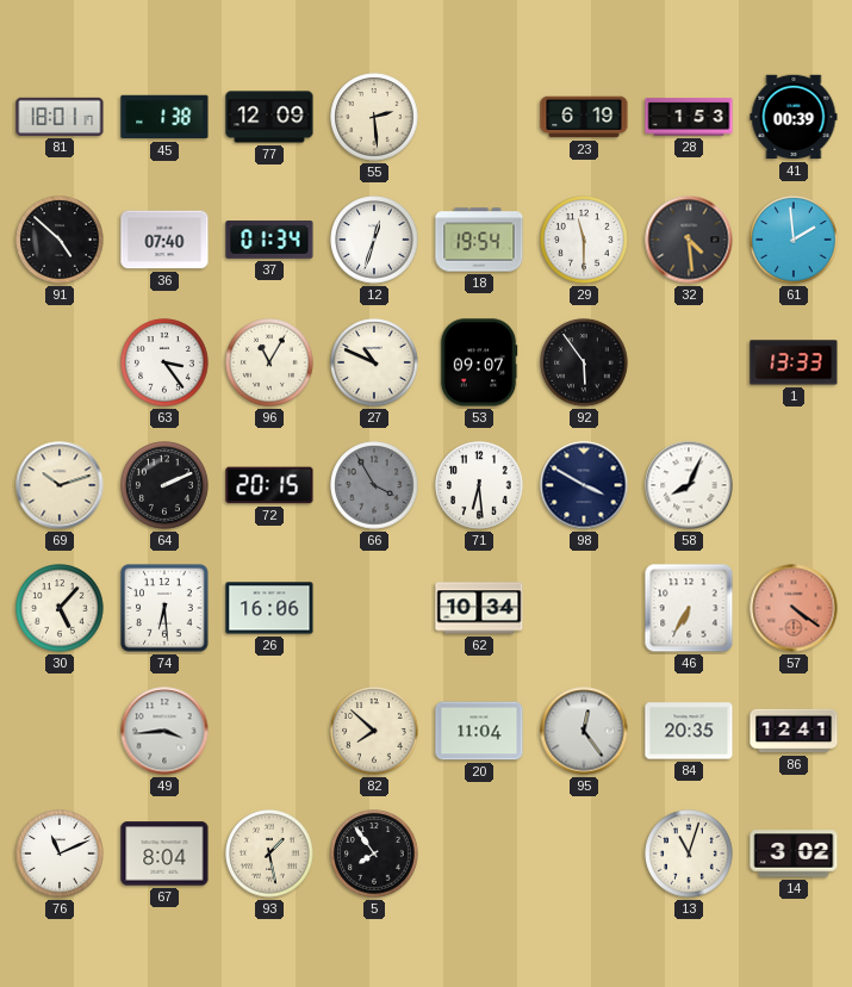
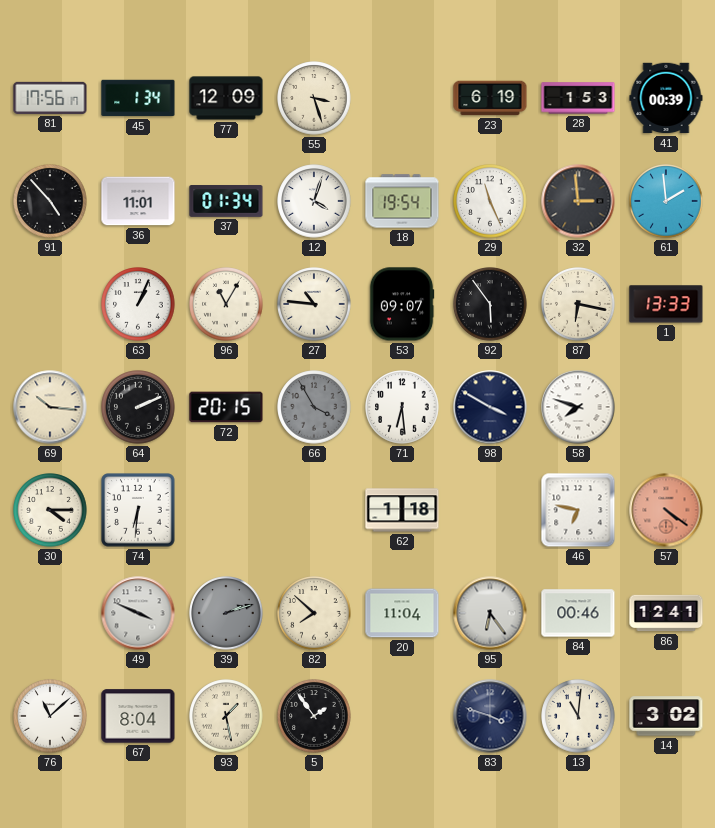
81: 18:01 -> 17:56 (50, 98)
45: 1:38 -> 1:34 (138, 98)
55: 2:29 -> 3:27 (314, 98)
91: 4:52 -> 4:53 (50, 201)
36: 07:40 -> 11:01 (138, 201)
12: 12:33 -> 4:03 (314, 201)
29: 11:30 -> 11:26 (490, 201)
32: 4:29 -> 2:59 (578, 201)
63: 3:24 -> 1:04 (138, 304)
27: 10:49 -> 10:46 (314, 304)
87: none -> 6:17 (578, 304)
69: 10:12 -> 10:16 (50, 407)
58: 8:04 -> 7:48 (578, 407)
30: 5:07 -> 4:15 (50, 510)
74: 6:29 -> 6:31 (138, 510)
26: 16:06 -> none (269, 608)
62: 10:34 -> 1:18 (402, 510)
46: 6:35 -> 6:47 (578, 510)
49: 3:44 -> 3:49 (138, 613)
39: none -> 2:12 (226, 613)
95: 12:24 -> 6:24 (490, 613)
84: 20:35 -> 00:46 (578, 613)
76: 11:11 -> 11:08 (50, 716)
5: 7:54 -> 1:54 (314, 716)
83: none -> 3:48 (490, 716)
13: 11:03 -> 11:01 (578, 716)
